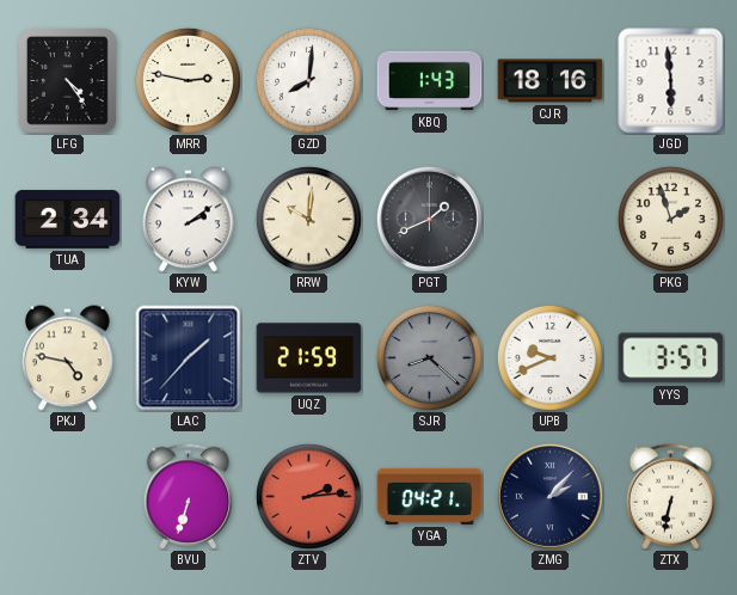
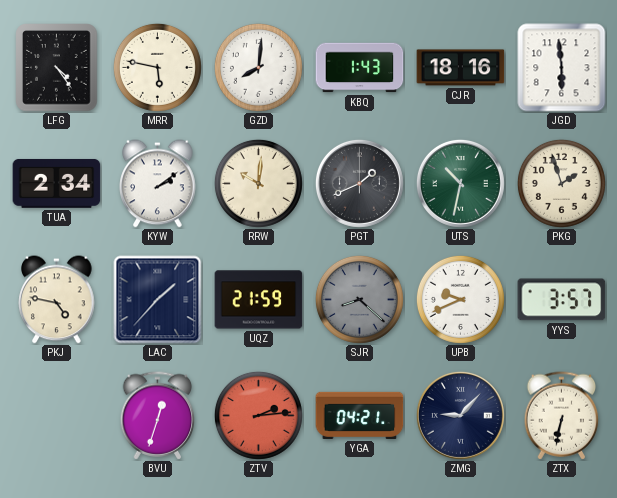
MRR: 2:47 -> 5:47 (157, 67)
UTS: none -> 10:32 (460, 183)
BVU: 6:33 -> 12:33 (158, 416)
ZMG: 2:07 -> 9:07 (460, 415)
